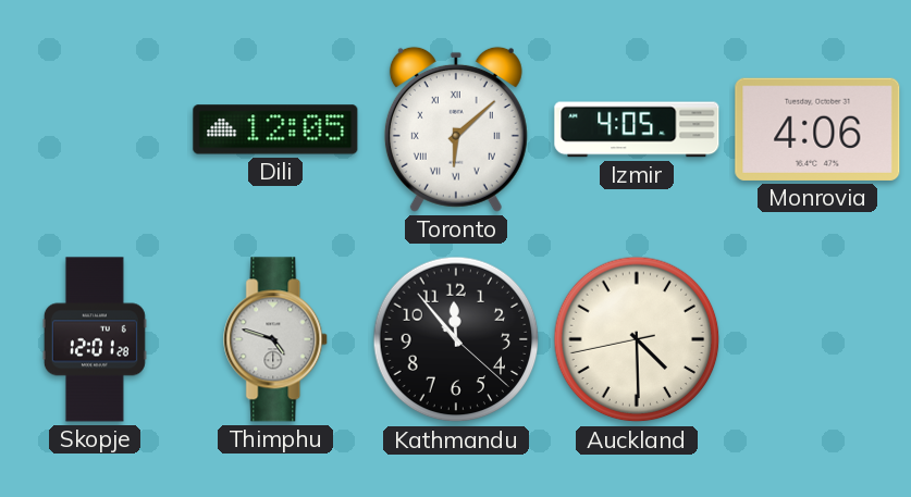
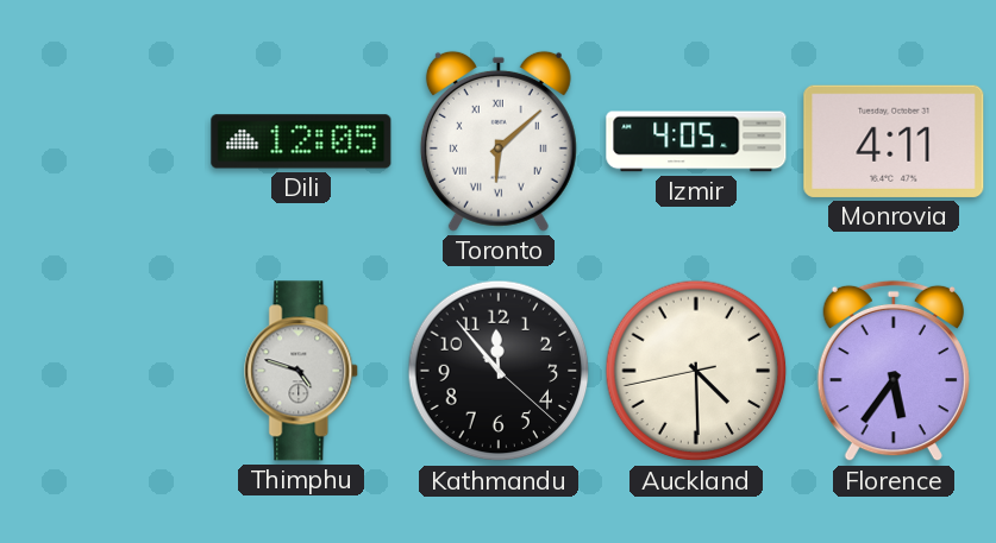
Monrovia: 4:06 -> 4:11 (894, 141)
Skopje: 12:01 -> none (95, 339)
Florence: none -> 5:36 (894, 371)
